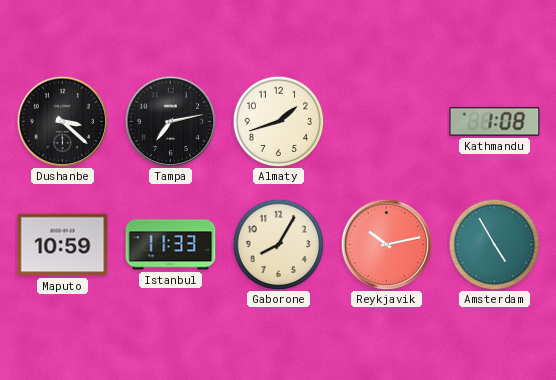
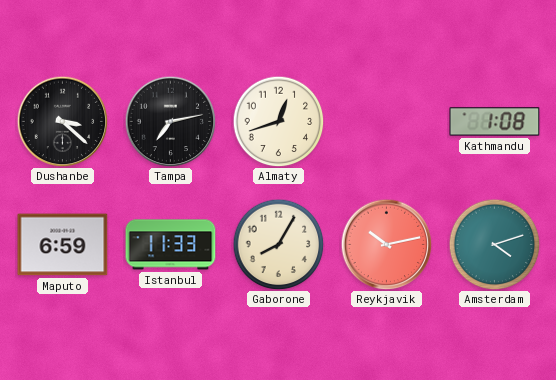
Almaty: 1:42 -> 12:42 (278, 121)
Maputo: 10:59 -> 6:59 (63, 245)
Amsterdam: 4:55 -> 4:12 (494, 244)
